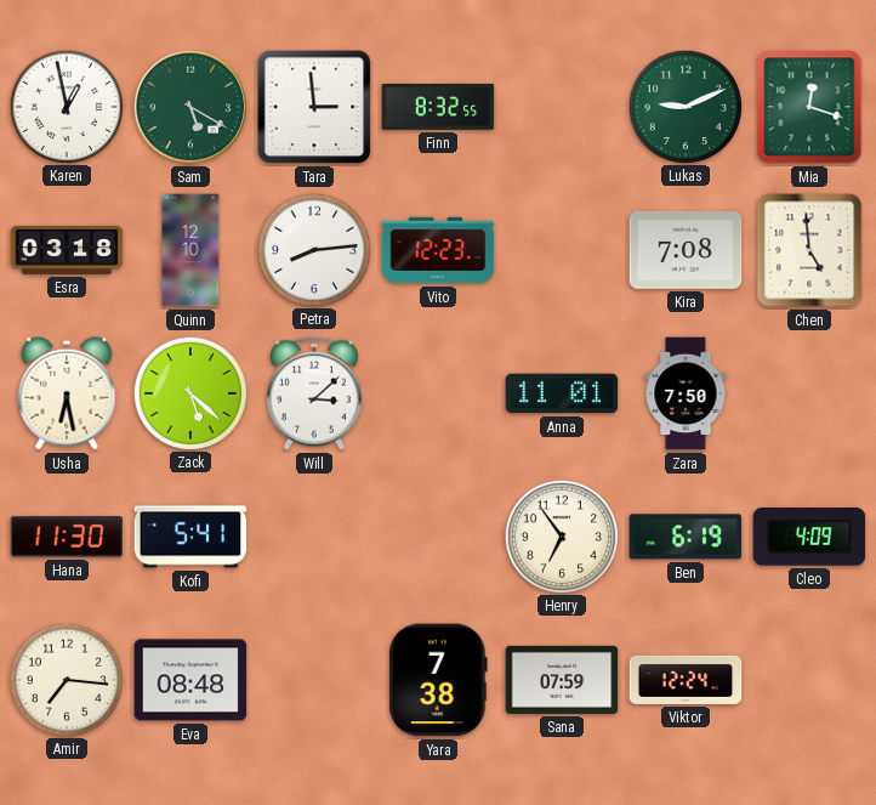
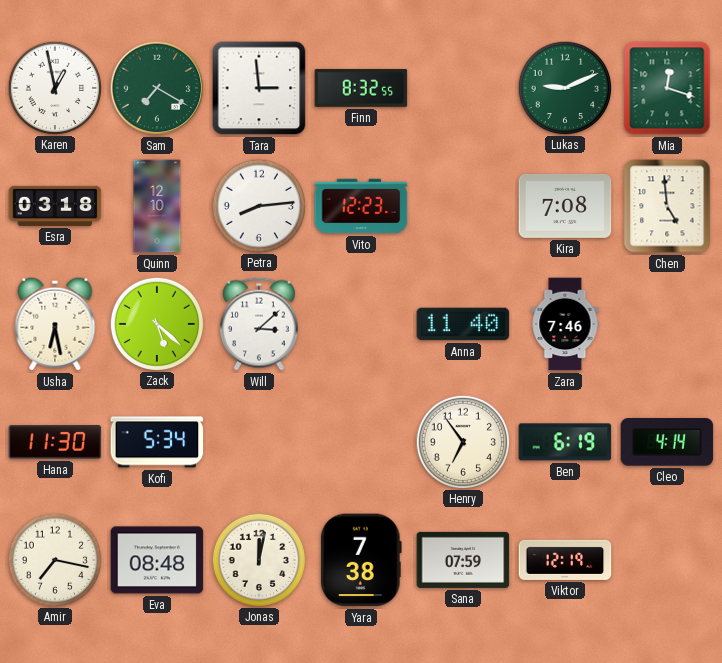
Sam: 5:20 -> 7:20 (157, 88)
Anna: 11:01 -> 11:40 (463, 324)
Zara: 7:50 -> 7:46 (565, 324)
Kofi: 5:41 -> 5:34 (157, 442)
Cleo: 4:09 -> 4:14 (667, 442)
Amir: 7:16 -> 7:17 (54, 559)
Jonas: none -> 12:02 (258, 559)
Viktor: 12:24 -> 12:19 (565, 560)
